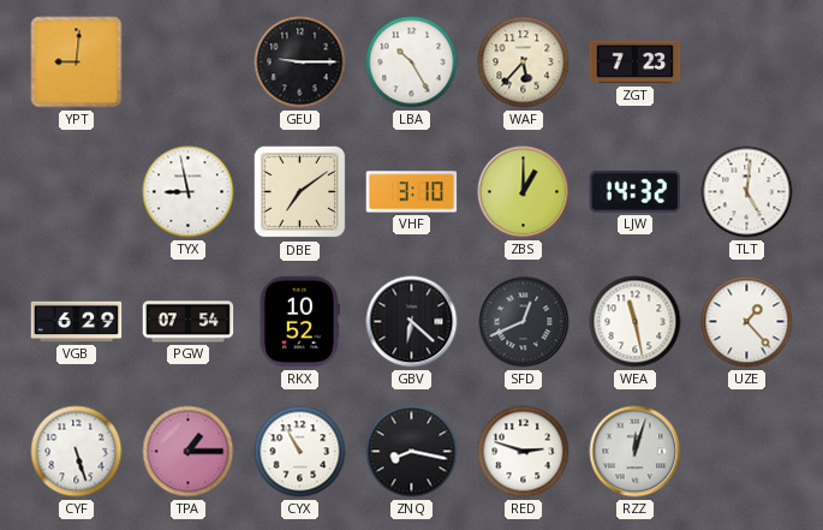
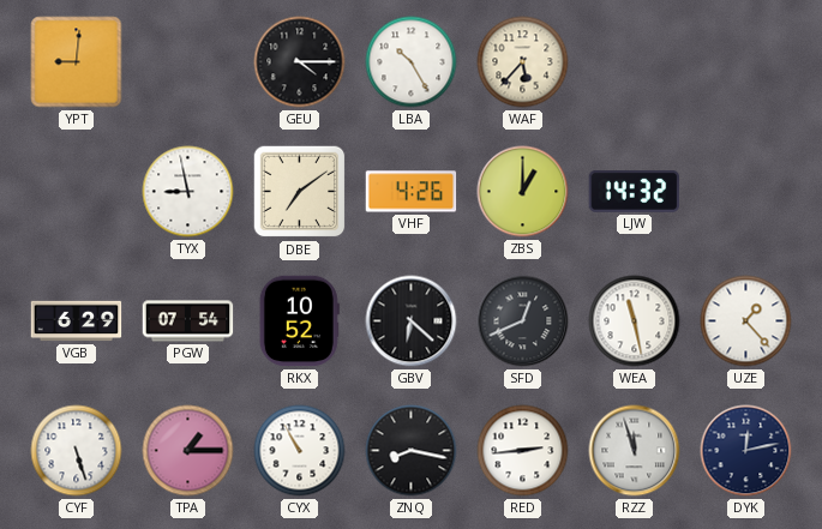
GEU: 9:15 -> 4:15 (300, 62)
ZGT: 7:23 -> none (636, 62)
VHF: 3:10 -> 4:26 (412, 192)
TLT: 5:01 -> none (747, 192)
RED: 2:48 -> 2:44 (523, 451)
RZZ: 12:03 -> 11:57 (635, 451)
DYK: none -> 12:13 (746, 451)
